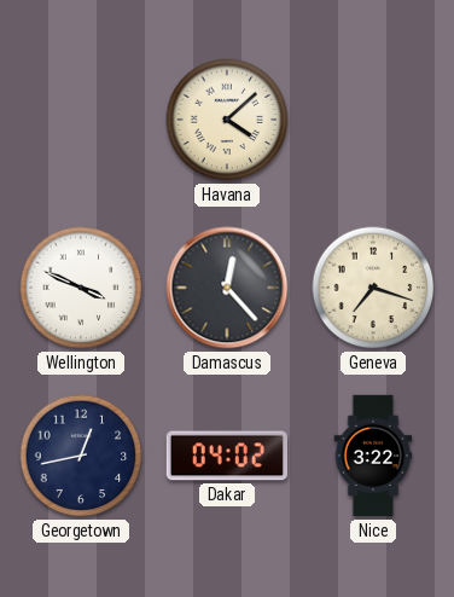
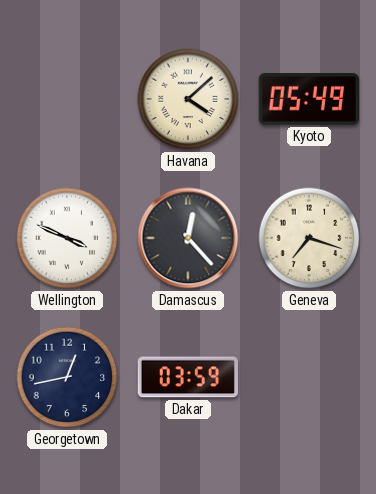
Kyoto: none -> 05:49 (308, 99)
Dakar: 04:02 -> 03:59 (187, 377)
Nice: 3:22 -> none (373, 456)
